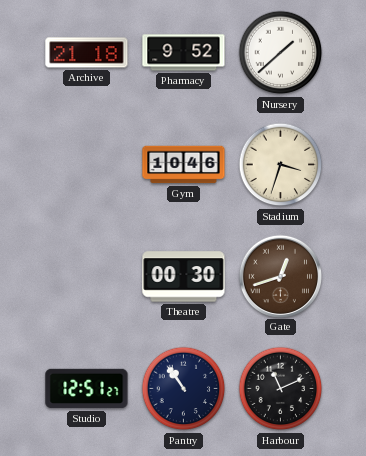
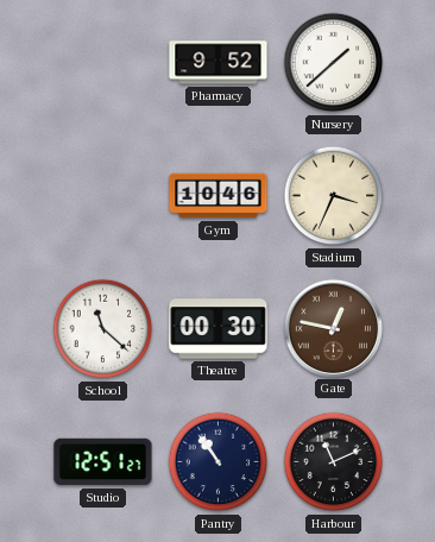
Archive: 21:18 -> none (87, 53)
Stadium: 3:33 -> 3:34 (334, 196)
School: none -> 11:22 (103, 329)
Gate: 12:42 -> 12:47 (333, 328)
